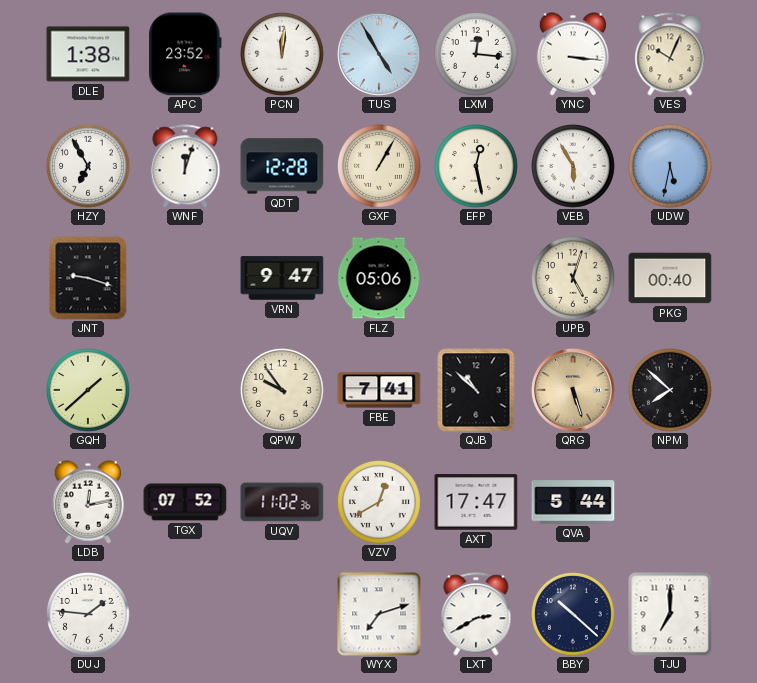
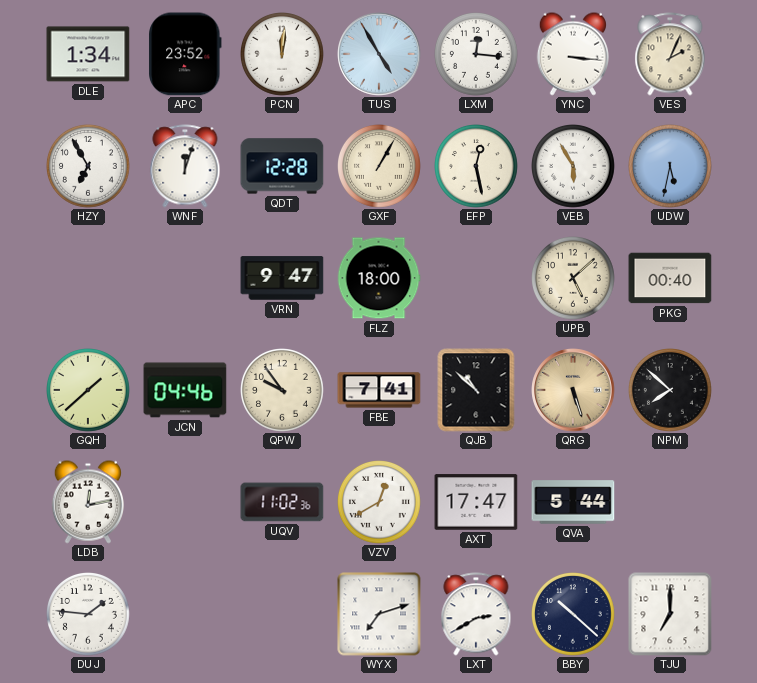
DLE: 1:38 -> 1:34 (88, 54)
VES: 10:04 -> 2:04 (670, 54)
JNT: 9:18 -> none (88, 278)
FLZ: 05:06 -> 18:00 (379, 278)
UPB: 5:03 -> 5:08 (574, 279)
JCN: none -> 04:46 (185, 390)
TGX: 07:52 -> none (185, 502)
